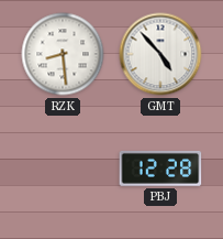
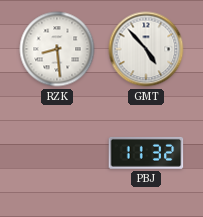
PBJ: 12:28 -> 11:32 (146, 153)
